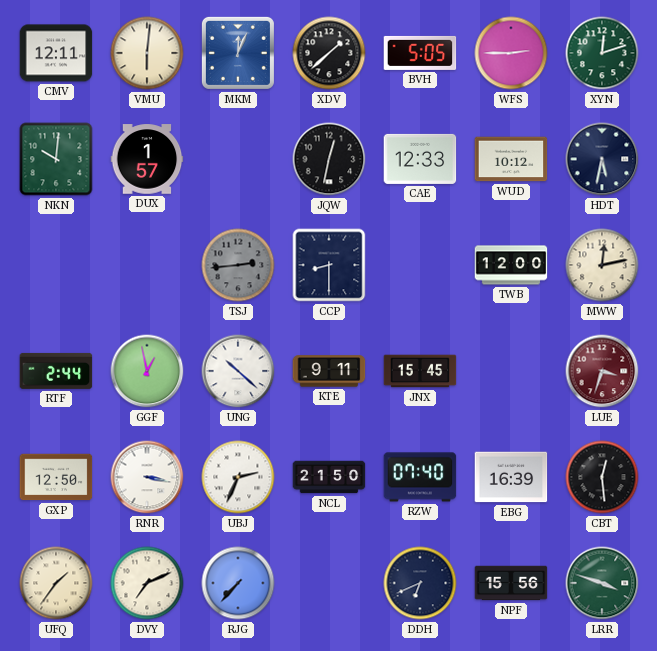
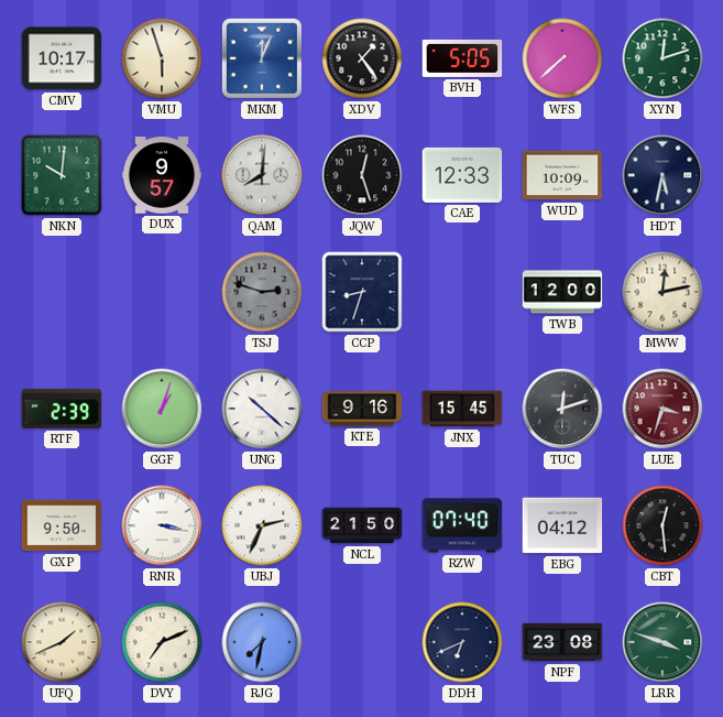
CMV: 12:11 -> 10:17 (62, 58)
VMU: 6:01 -> 5:57 (162, 58)
XDV: 1:38 -> 1:24 (362, 58)
WFS: 2:45 -> 7:38 (562, 58)
DUX: 1:57 -> 9:57 (162, 175)
QAM: none -> 8:01 (262, 175)
JQW: 12:32 -> 12:27 (362, 175)
WUD: 10:12 -> 10:09 (562, 175)
TSJ: 2:44 -> 2:48 (262, 292)
CCP: 8:30 -> 8:33 (362, 292)
RTF: 2:44 -> 2:39 (62, 409)
GGF: 12:58 -> 1:03 (162, 409)
KTE: 9:11 -> 9:16 (362, 409)
TUC: none -> 12:12 (562, 409)
GXP: 12:50 -> 9:50 (62, 525)
EBG: 16:39 -> 04:12 (562, 525)
UFQ: 1:36 -> 1:41 (62, 642)
RJG: 7:37 -> 7:32 (262, 642)
NPF: 15:56 -> 23:08 (562, 642)
